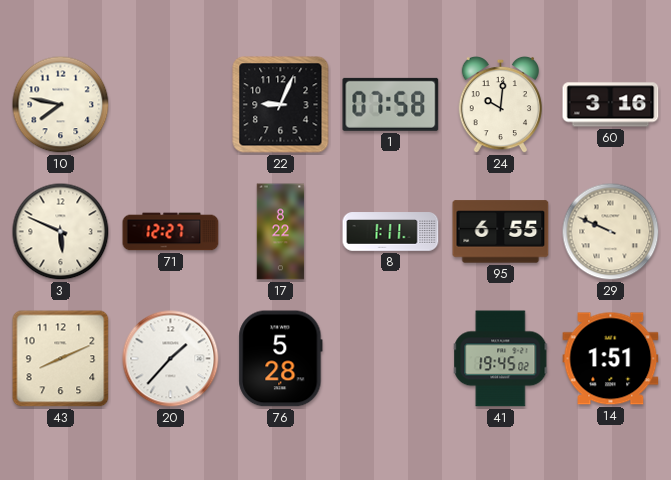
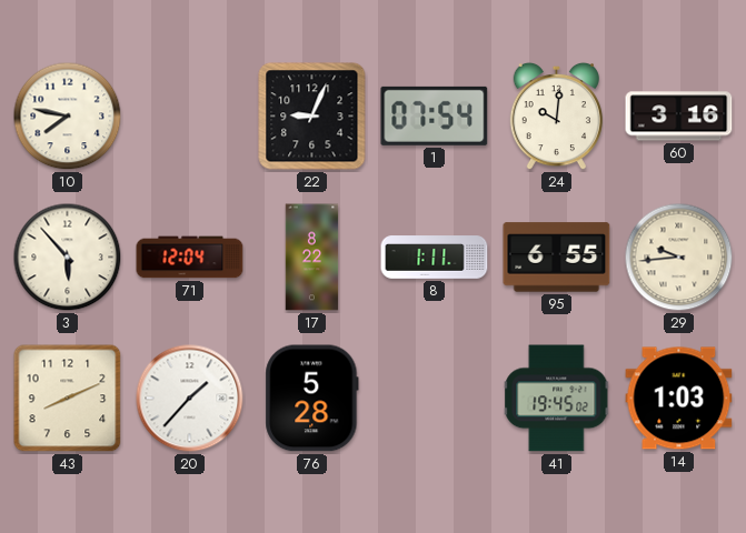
1: 07:58 -> 07:54 (435, 115)
3: 5:49 -> 5:53 (68, 258)
71: 12:27 -> 12:04 (190, 258)
29: 9:49 -> 9:44 (679, 258)
14: 1:51 -> 1:03 (679, 399)
